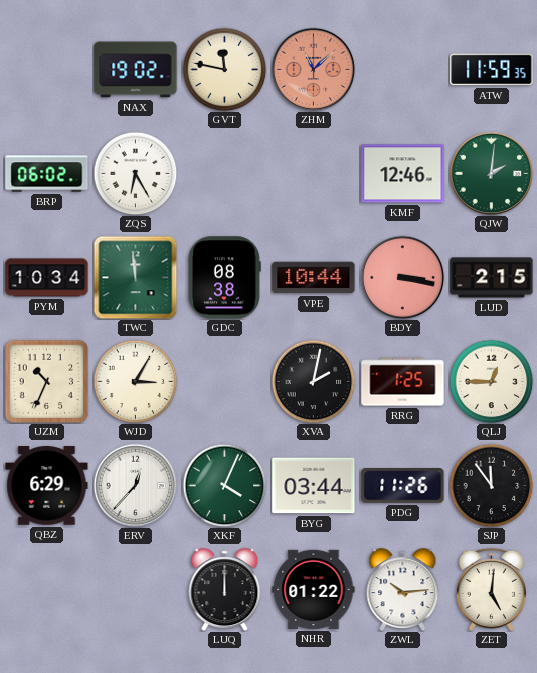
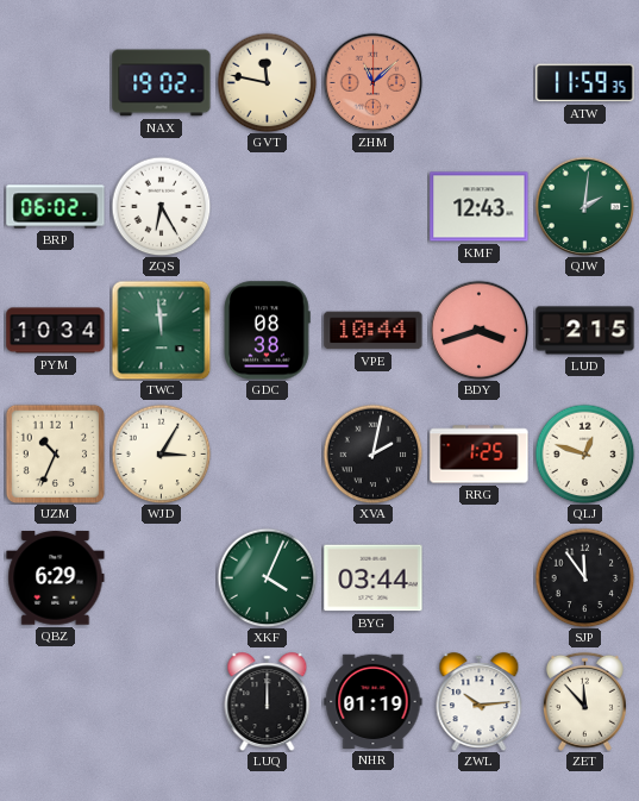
KMF: 12:46 -> 12:43 (480, 207)
BDY: 3:17 -> 3:42 (478, 330)
QLJ: 12:45 -> 12:48 (584, 453)
ERV: 12:37 -> none (135, 485)
PDG: 11:26 -> none (403, 486)
NHR: 01:22 -> 01:19 (374, 701)
ZET: 5:01 -> 11:53 (584, 701)
